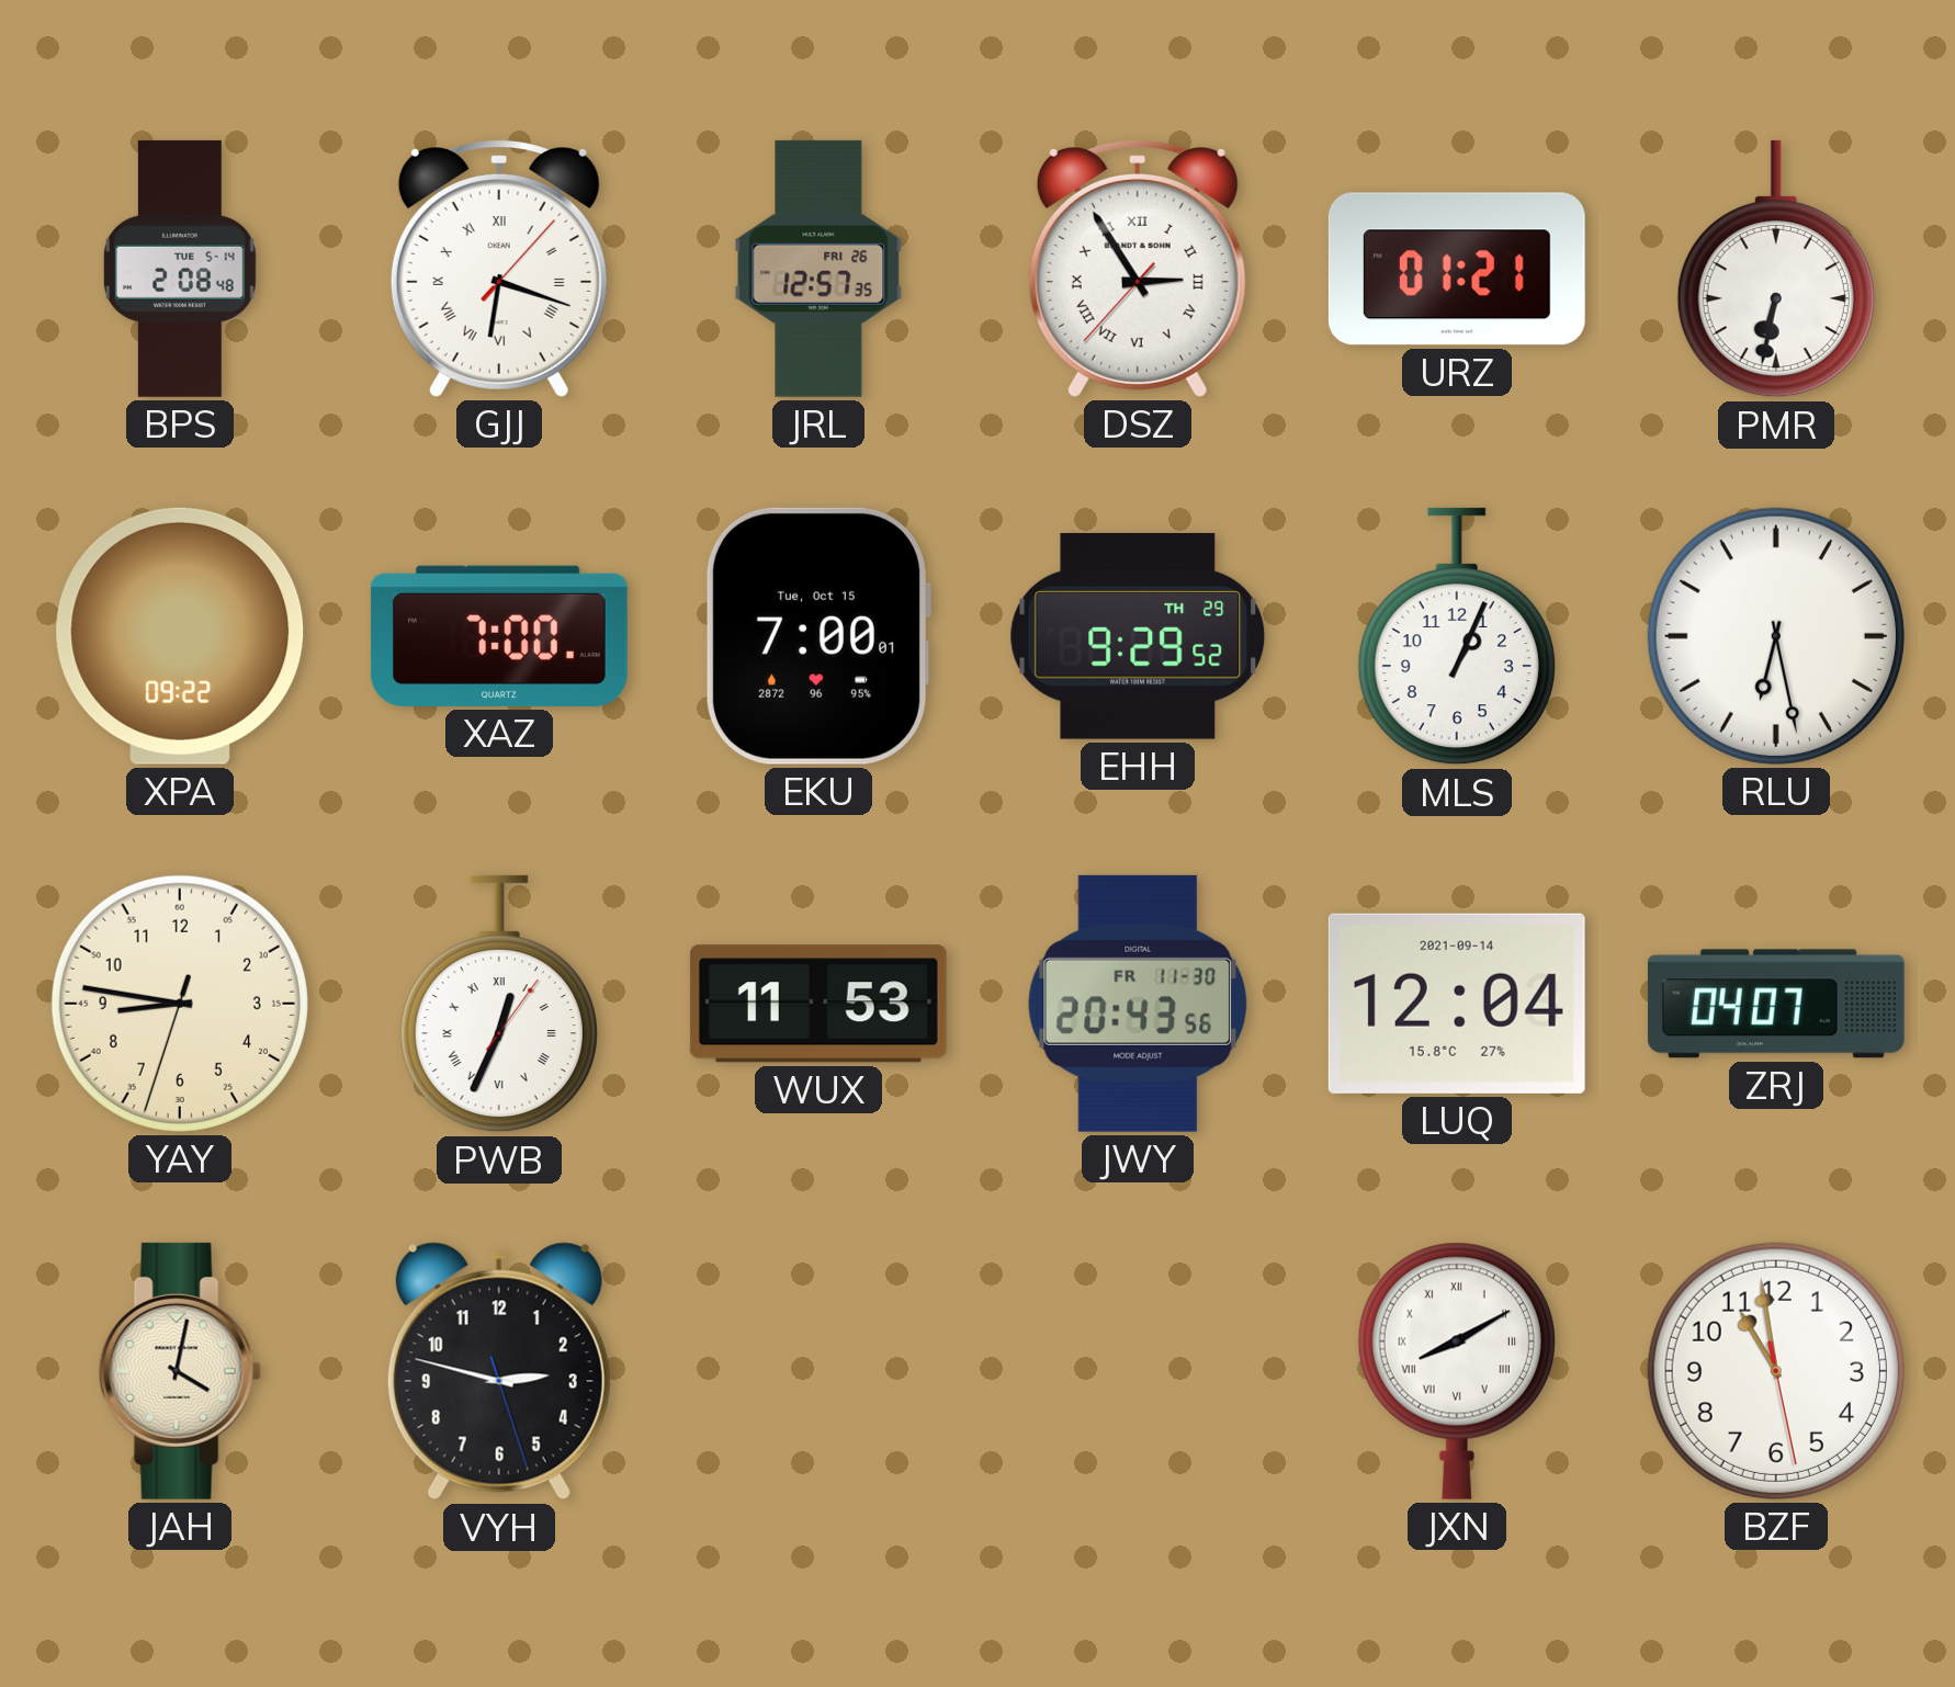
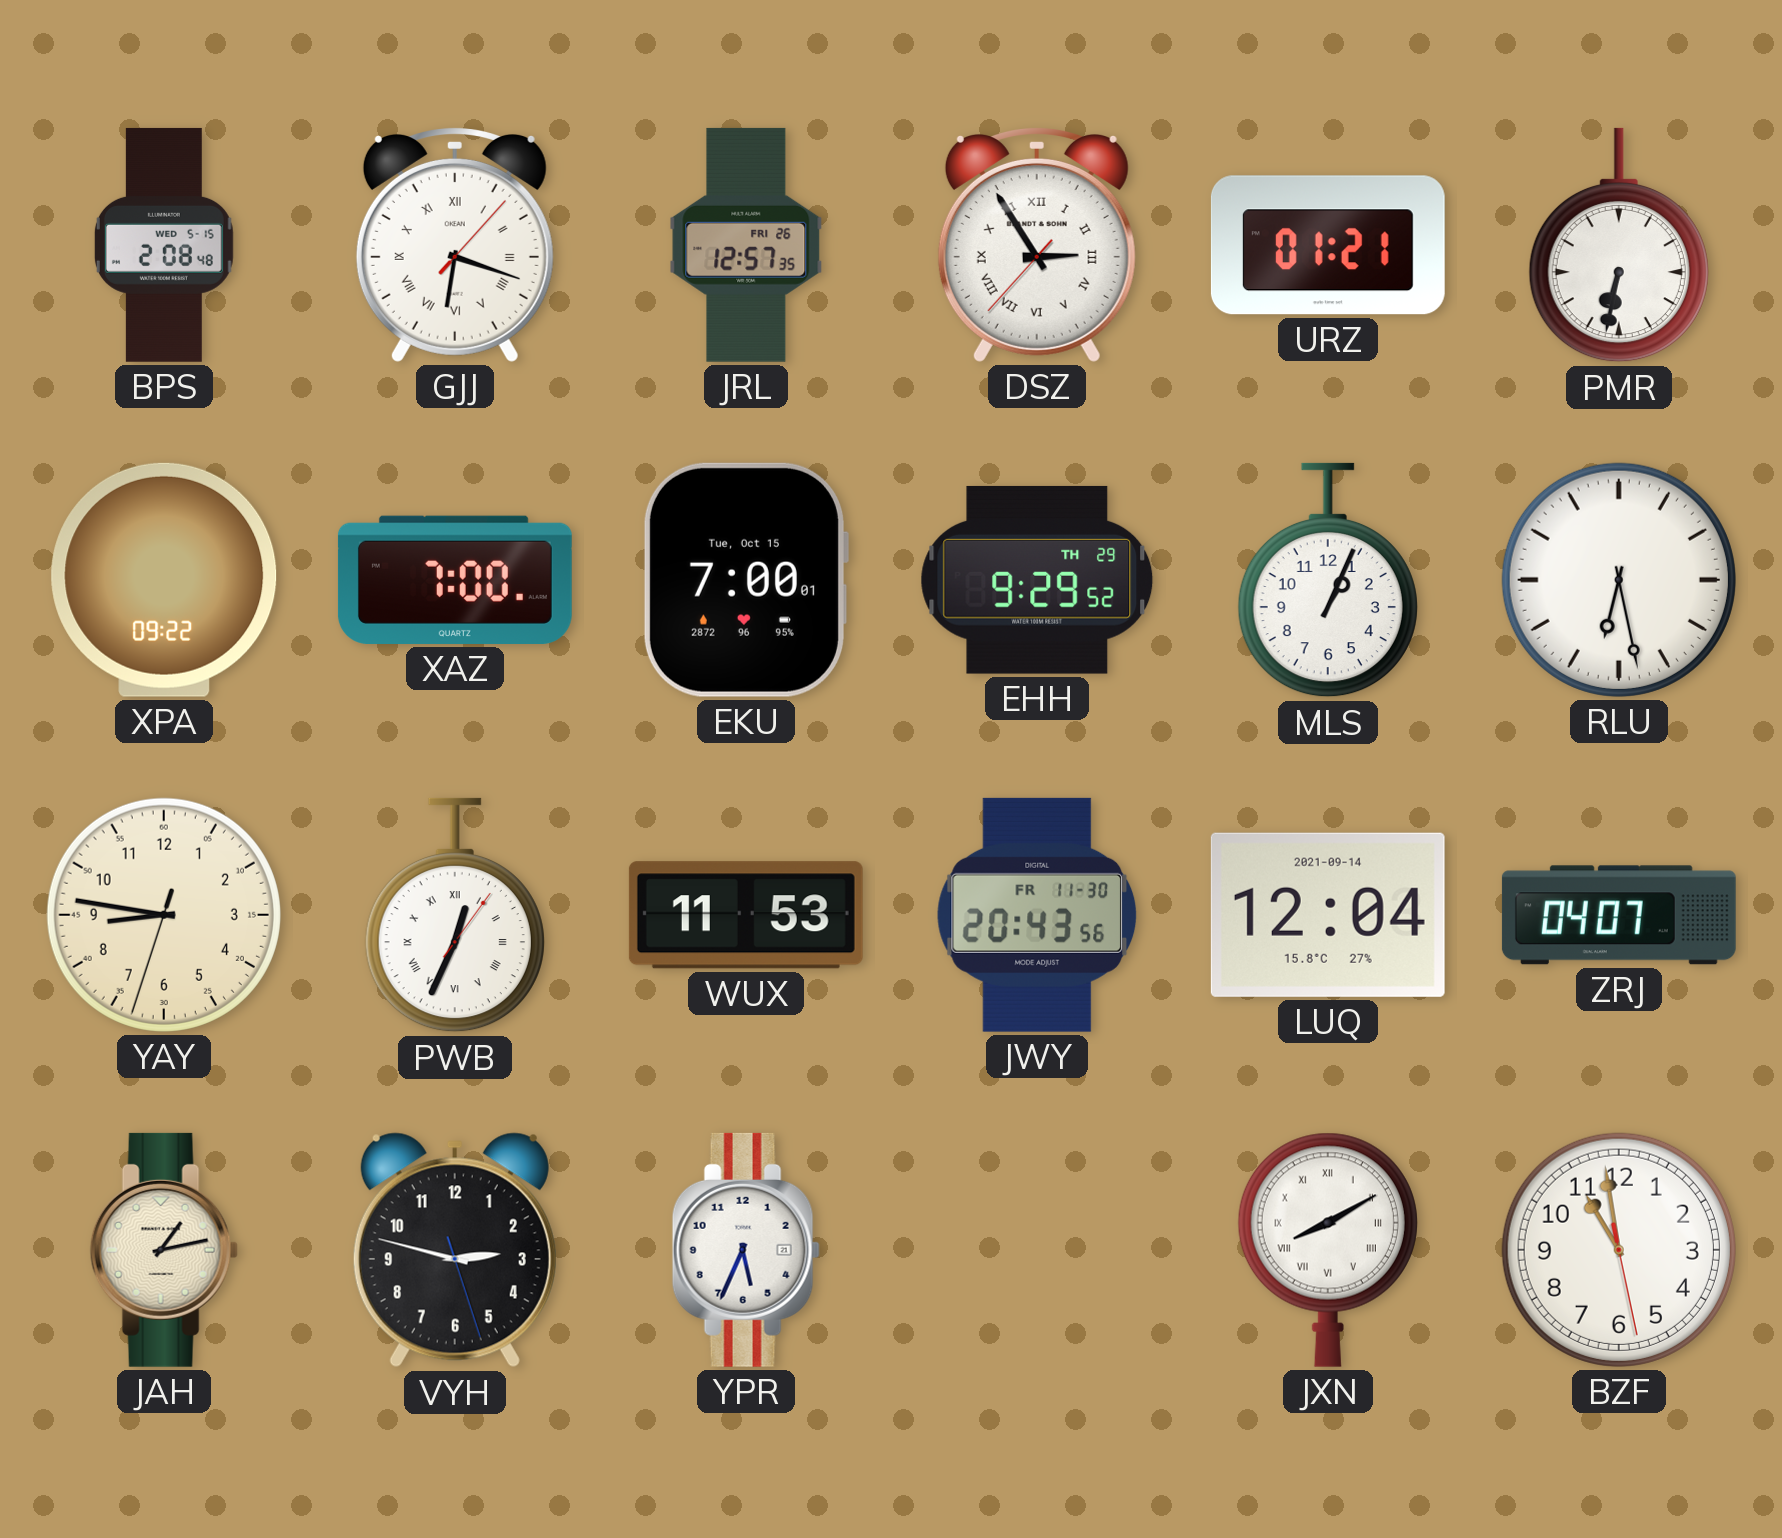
BPS date: TUE 5-14 -> WED 5-15 (164, 245)
JAH: 4:02 -> 1:13 (164, 1250)
YPR: none -> 5:34 (746, 1250)
